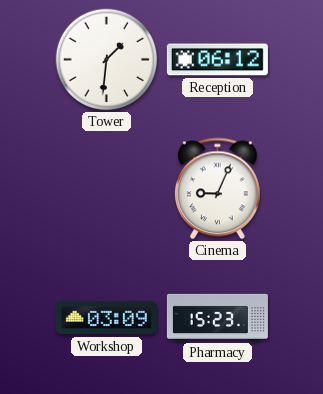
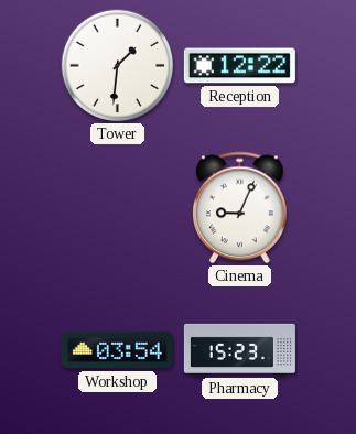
Reception: 06:12 -> 12:22 (239, 66)
Workshop: 03:09 -> 03:54 (117, 350)
